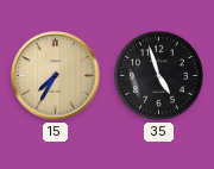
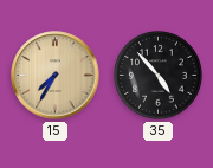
35: 4:57 -> 4:53 (159, 76)
